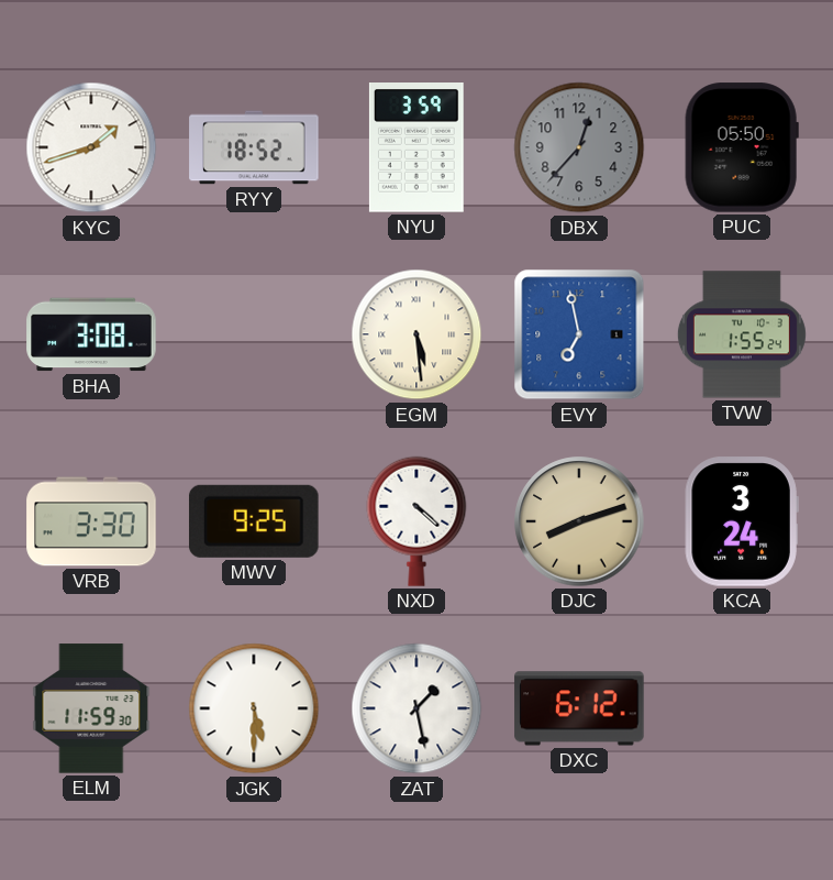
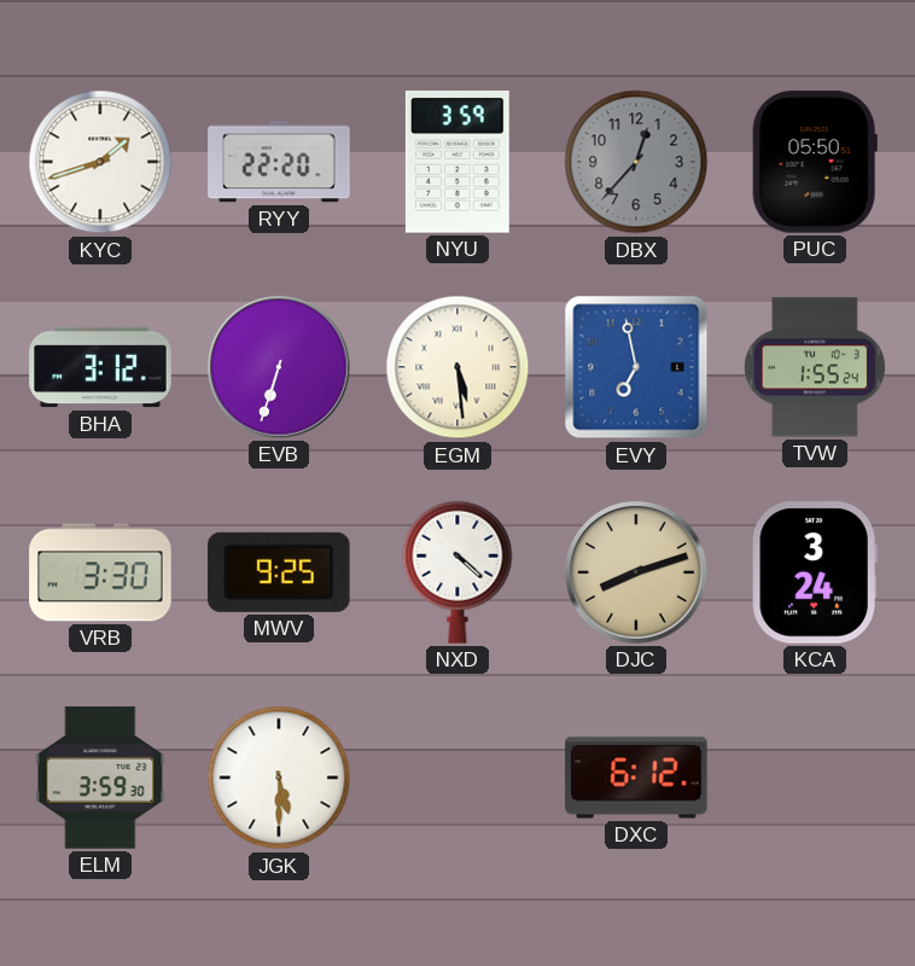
RYY: 18:52 -> 22:20 (279, 162)
BHA: 3:08 -> 3:12 (100, 367)
EVB: none -> 6:33 (279, 367)
ELM: 11:59 -> 3:59 (100, 778)
ZAT: 1:28 -> none (416, 708)
